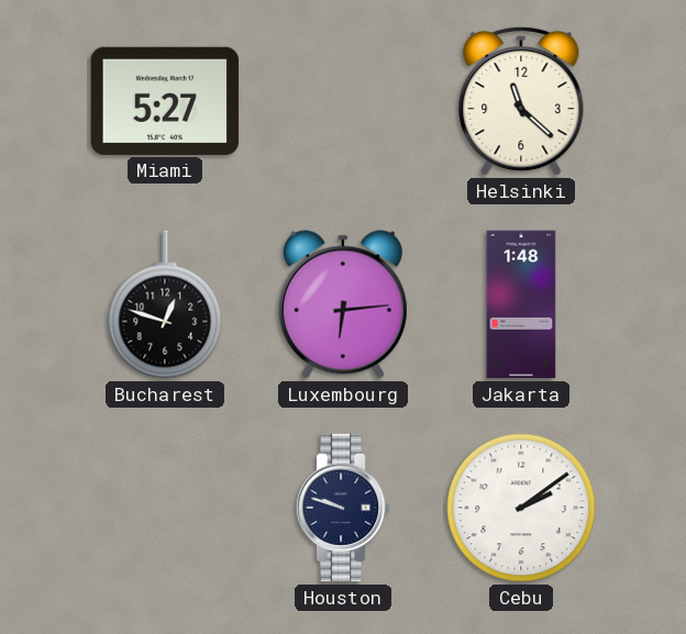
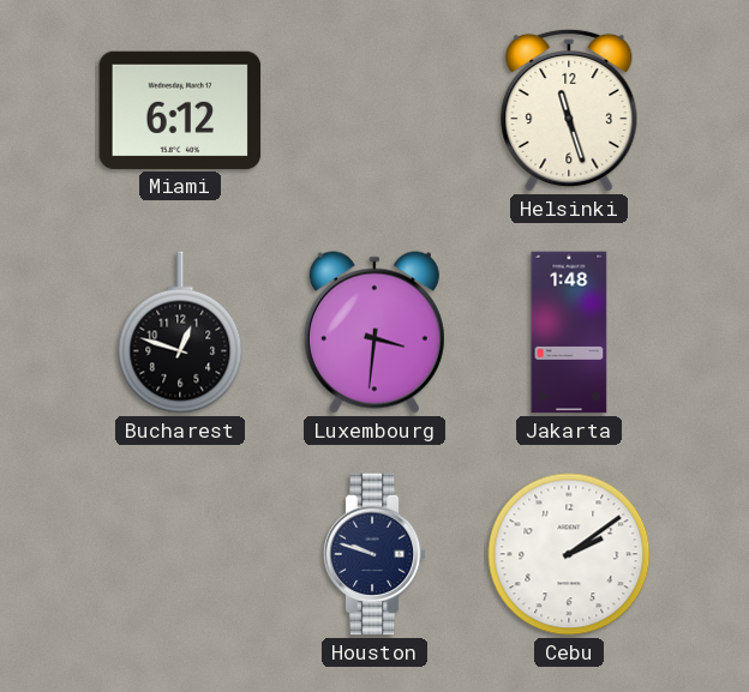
Miami: 5:27 -> 6:12 (180, 110)
Helsinki: 11:22 -> 11:27 (569, 110)
Luxembourg: 6:14 -> 3:31 (374, 332)
